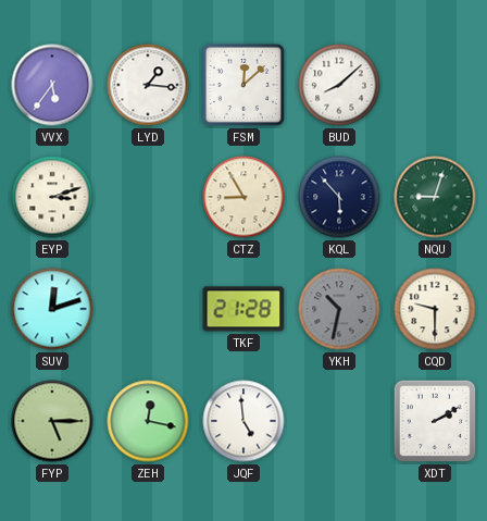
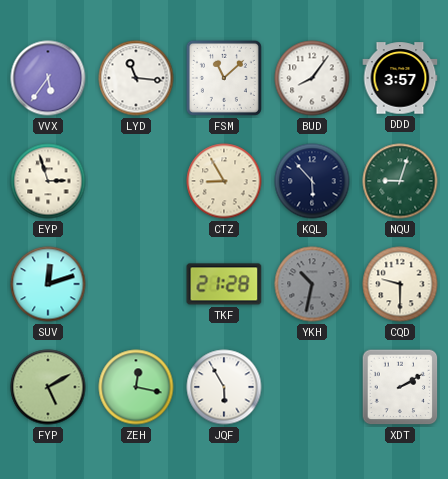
LYD: 1:16 -> 11:16 (136, 78)
FSM: 12:08 -> 11:08 (224, 78)
BUD: 8:08 -> 8:06 (312, 78)
DDD: none -> 3:57 (400, 78)
EYP: 3:12 -> 2:57 (48, 181)
FYP: 5:15 -> 5:10 (48, 387)
JQF: 4:59 -> 5:55 (224, 387)
